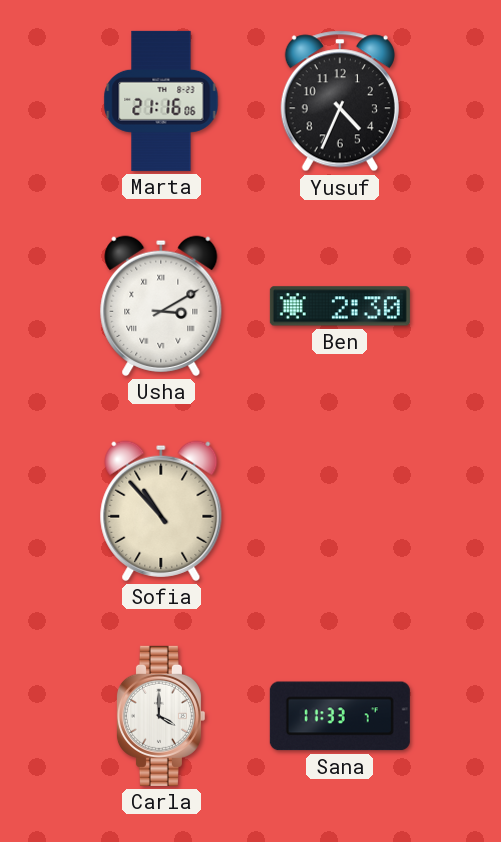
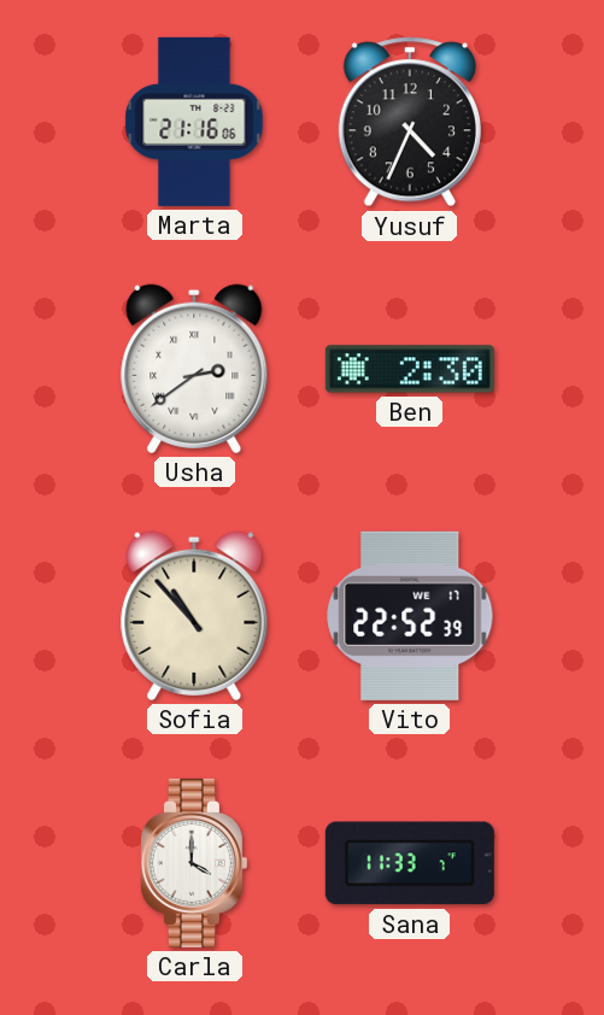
Usha: 3:10 -> 2:39 (194, 369)
Vito: none -> 22:52 (410, 616)
